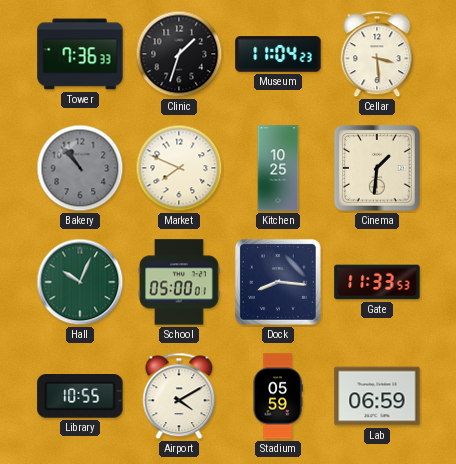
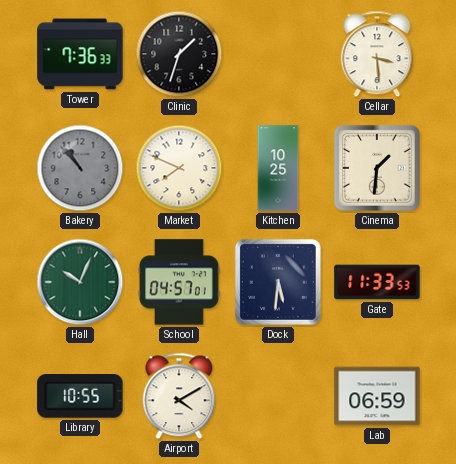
Museum: 11:04 -> none (278, 54)
School: 05:00 -> 04:57 (180, 282)
Dock: 8:16 -> 5:31 (278, 282)
Stadium: 05:59 -> none (278, 396)
